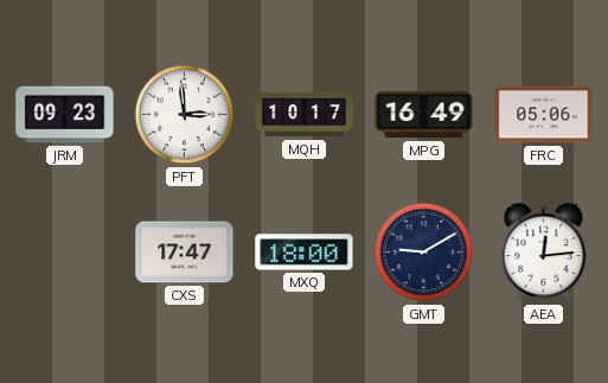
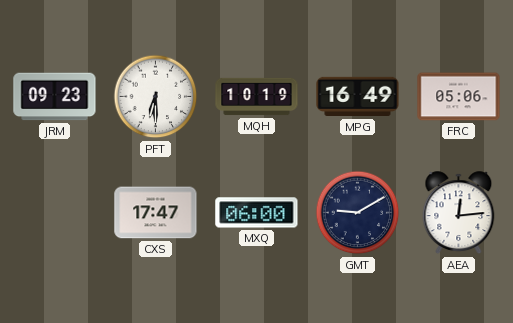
PFT: 2:59 -> 6:30 (156, 97)
MQH: 10:17 -> 10:19 (257, 97)
MXQ: 18:00 -> 06:00 (257, 213)
